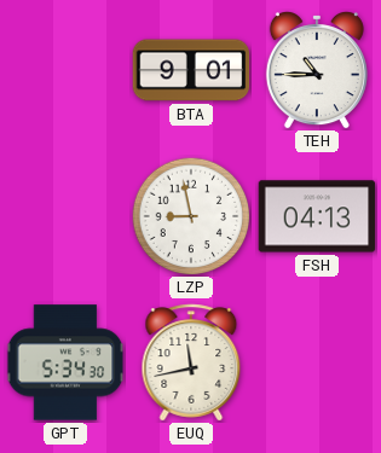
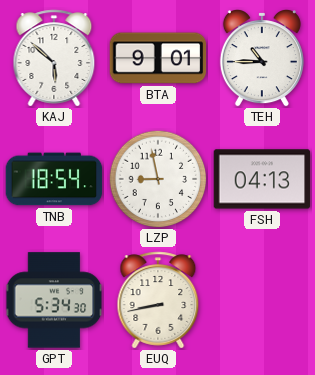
KAJ: none -> 5:52 (54, 58)
TNB: none -> 18:54 (54, 179)
EUQ: 11:43 -> 8:43 (158, 300)
